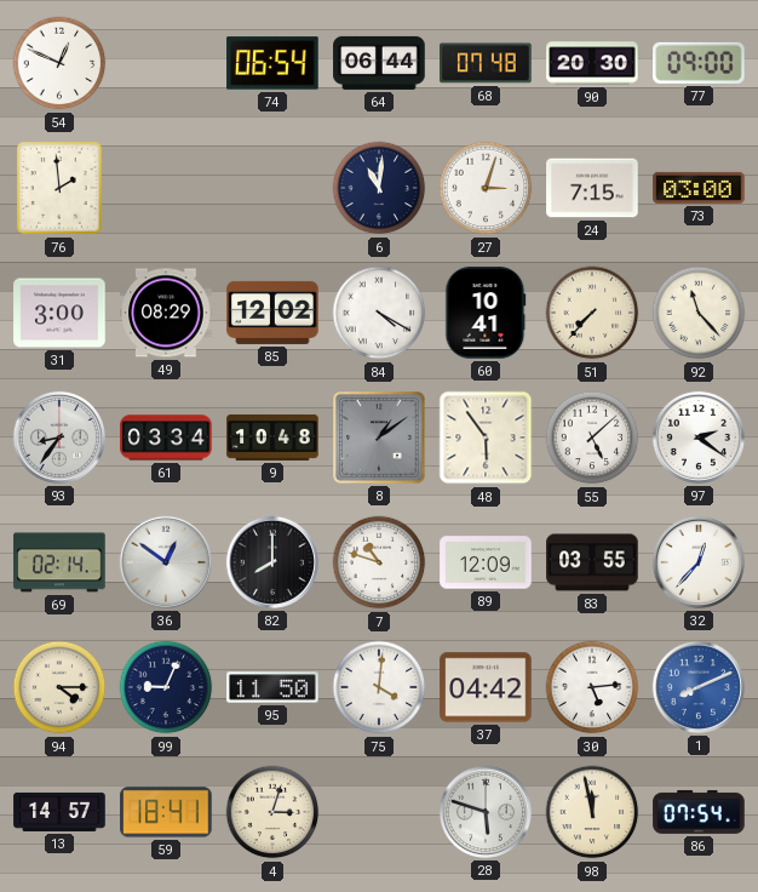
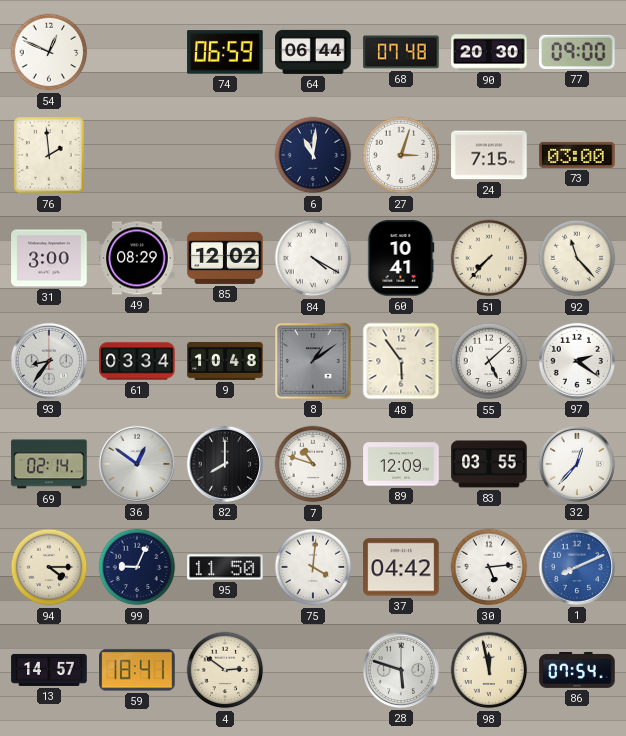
74: 06:54 -> 06:59 (225, 52)
4: 3:03 -> 2:51 (225, 670)
